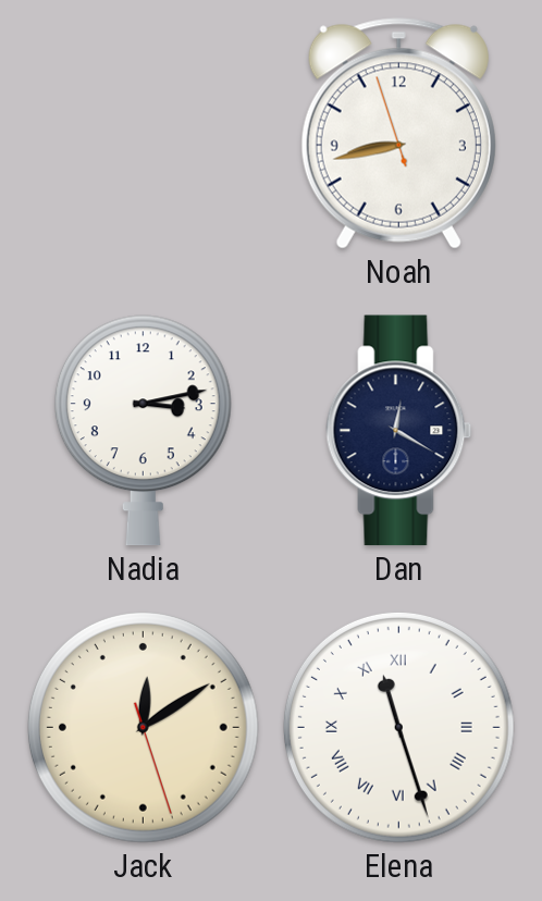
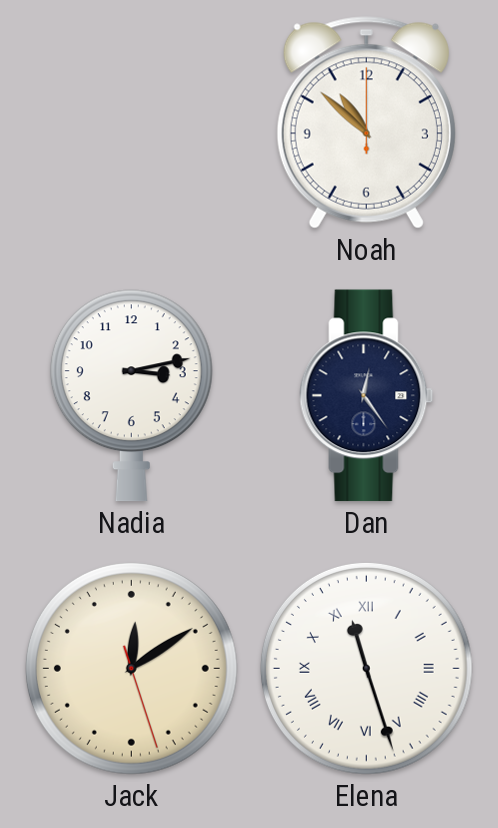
Noah: 8:42 -> 10:52 (366, 123)
Dan: 12:20 -> 12:24 (367, 396)
